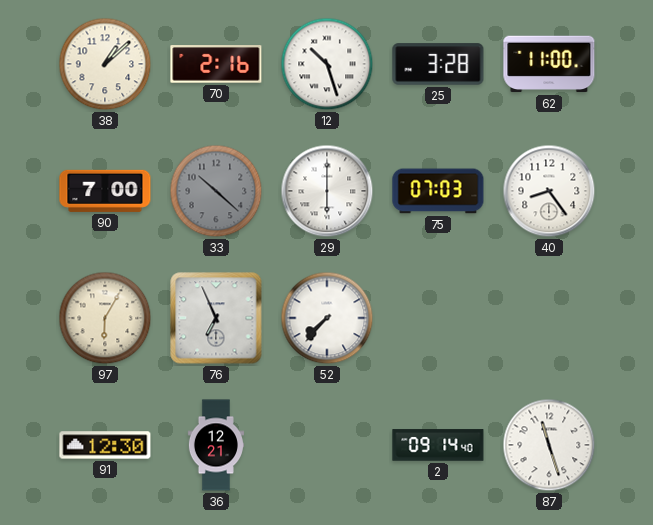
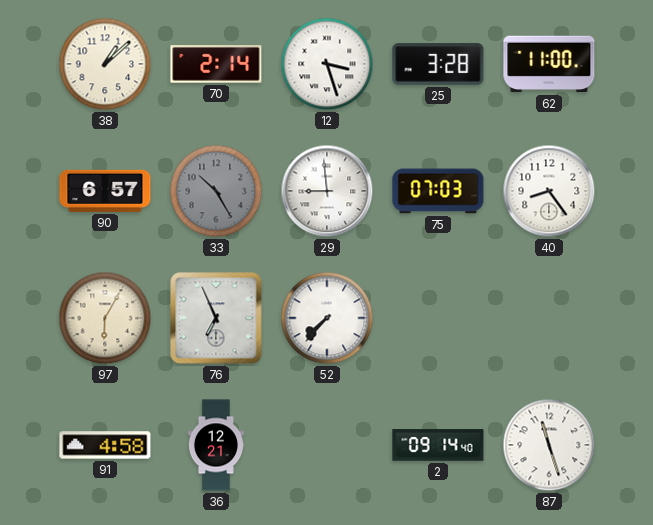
70: 2:16 -> 2:14 (216, 64)
12: 10:27 -> 3:27 (327, 64)
90: 7:00 -> 6:57 (105, 191)
33: 10:22 -> 10:25 (216, 191)
29: 6:00 -> 8:59 (327, 191)
91: 12:30 -> 4:58 (105, 445)
